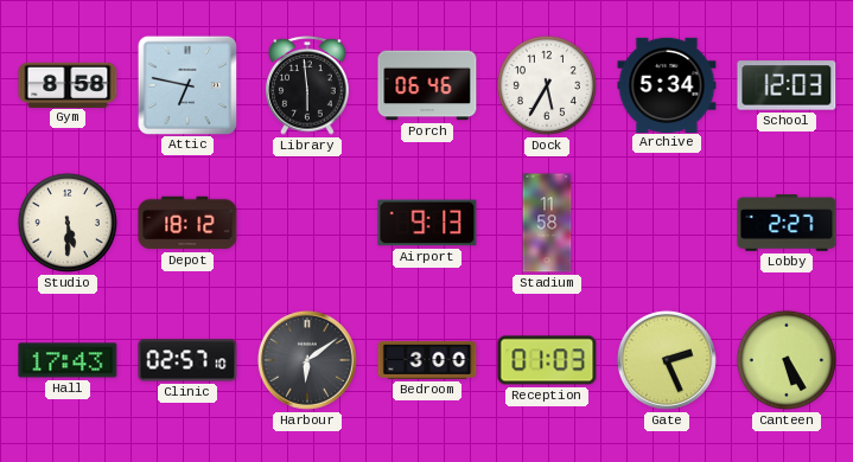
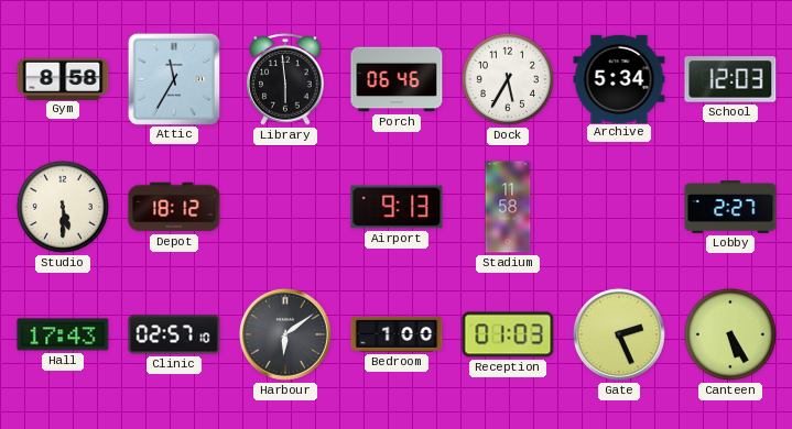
Attic: 6:47 -> 11:35 (173, 78)
Bedroom: 3:00 -> 1:00 (397, 334)
